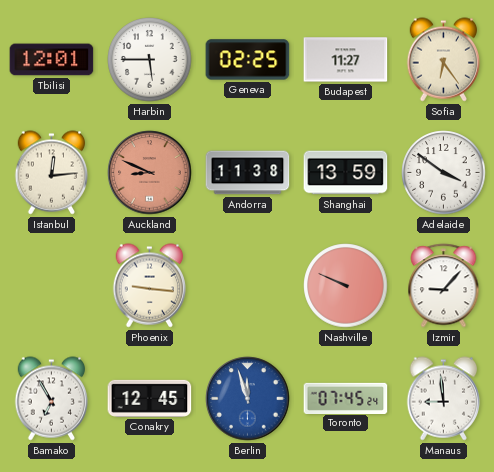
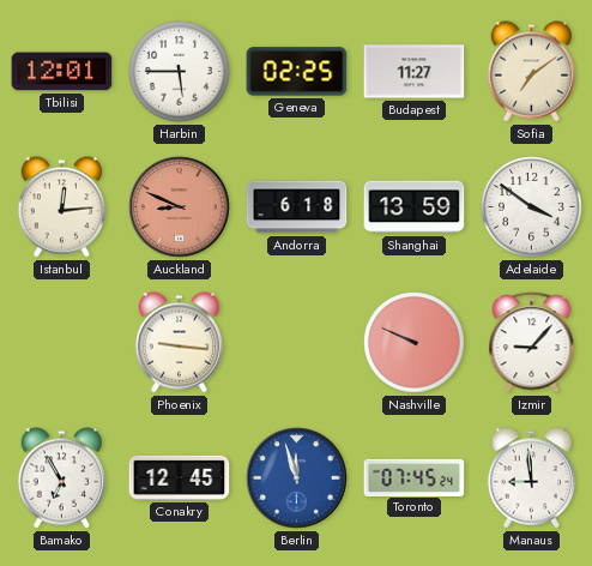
Sofia: 6:24 -> 7:09 (532, 72)
Andorra: 11:38 -> 6:18 (297, 207)
